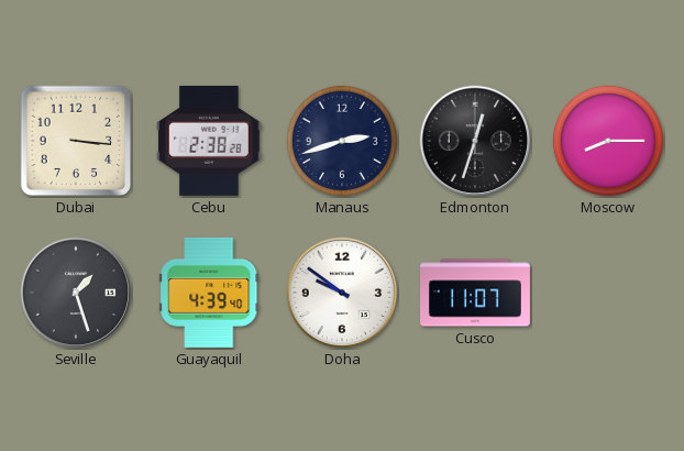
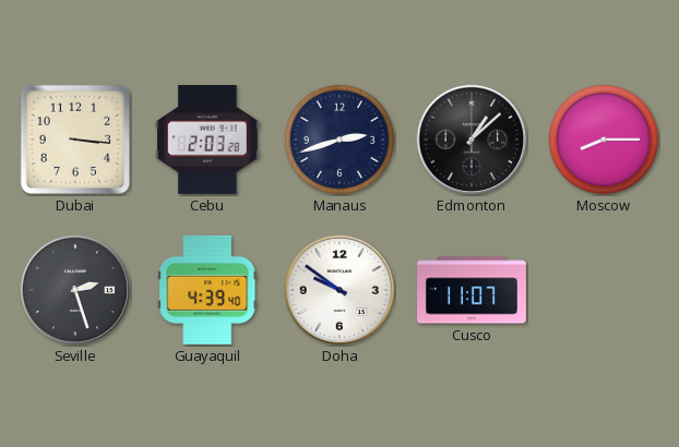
Cebu: 2:38 -> 2:03 (207, 140)
Edmonton: 12:33 -> 1:08 (472, 140)
Seville: 1:27 -> 2:27 (75, 290)
